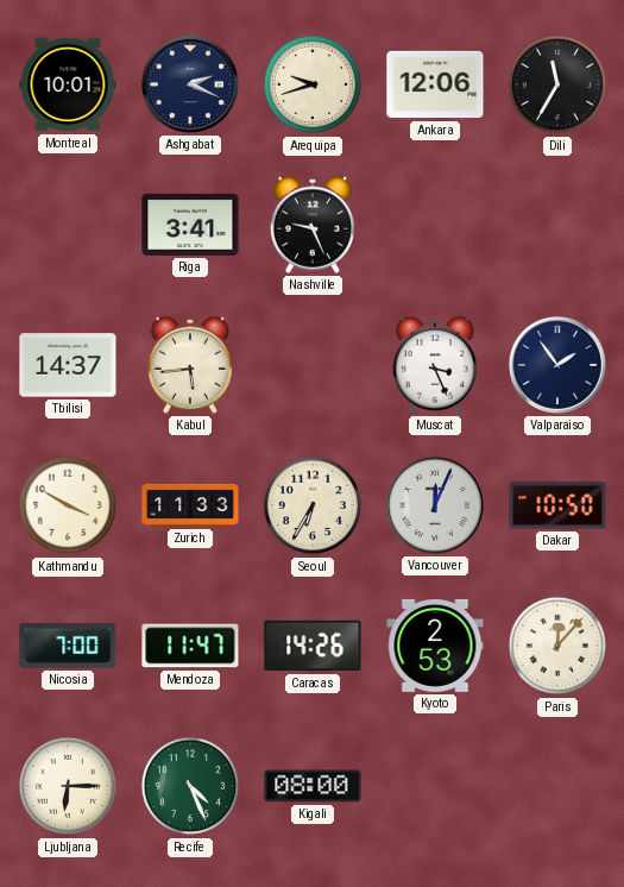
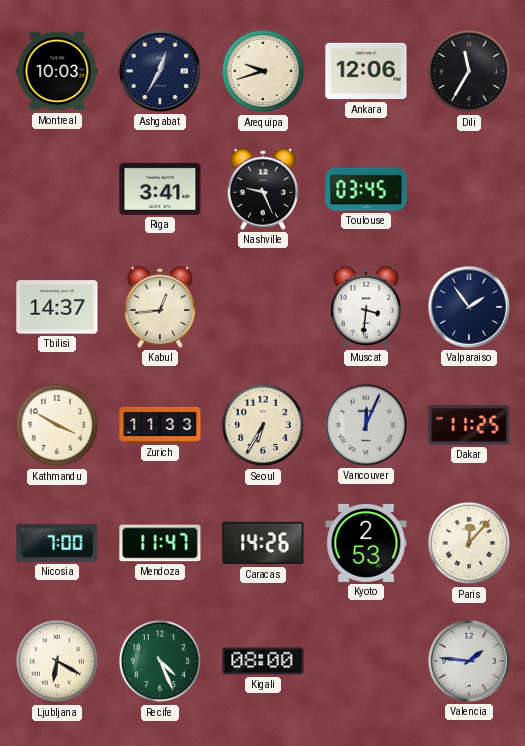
Montreal: 10:01 -> 10:03 (57, 71)
Ashgabat: 2:19 -> 12:35 (160, 71)
Toulouse: none -> 03:45 (366, 189)
Kabul: 5:44 -> 12:44 (159, 307)
Muscat: 3:26 -> 3:31 (365, 307)
Dakar: 10:50 -> 11:25 (469, 425)
Ljubljana: 6:15 -> 6:20 (57, 661)
Valencia: none -> 1:46 (469, 661)
